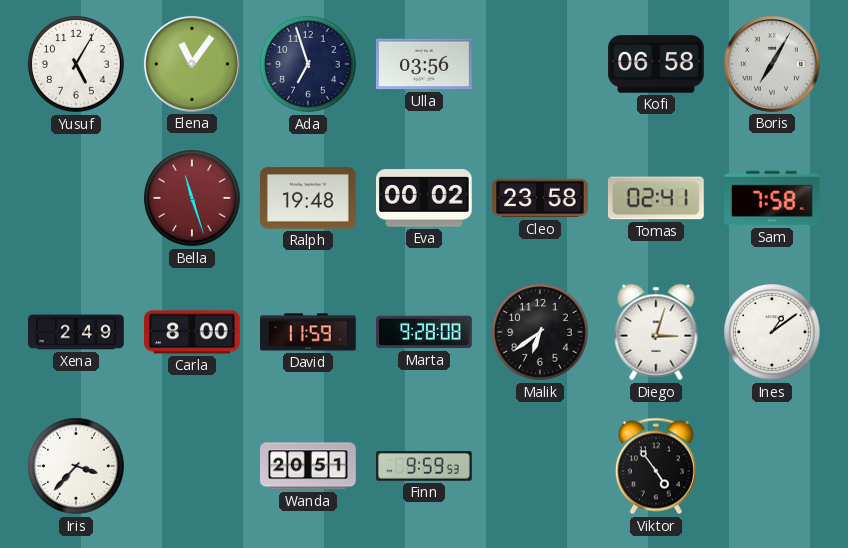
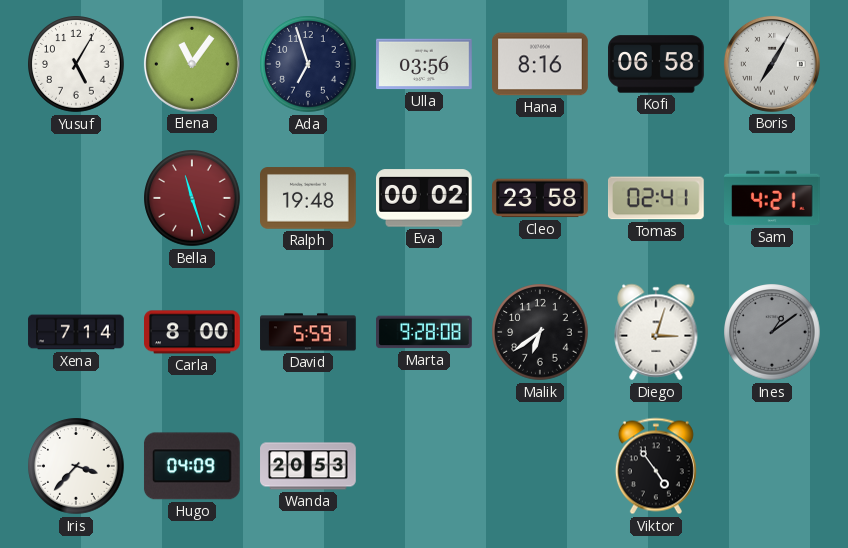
Hana: none -> 8:16 (540, 64)
Sam: 7:58 -> 4:21 (773, 198)
Xena: 2:49 -> 7:14 (76, 332)
David: 11:59 -> 5:59 (308, 332)
Ines dial: white -> grey (772, 332)
Hugo: none -> 04:09 (192, 466)
Wanda: 20:51 -> 20:53 (308, 466)
Finn: 9:59 -> none (424, 466)
